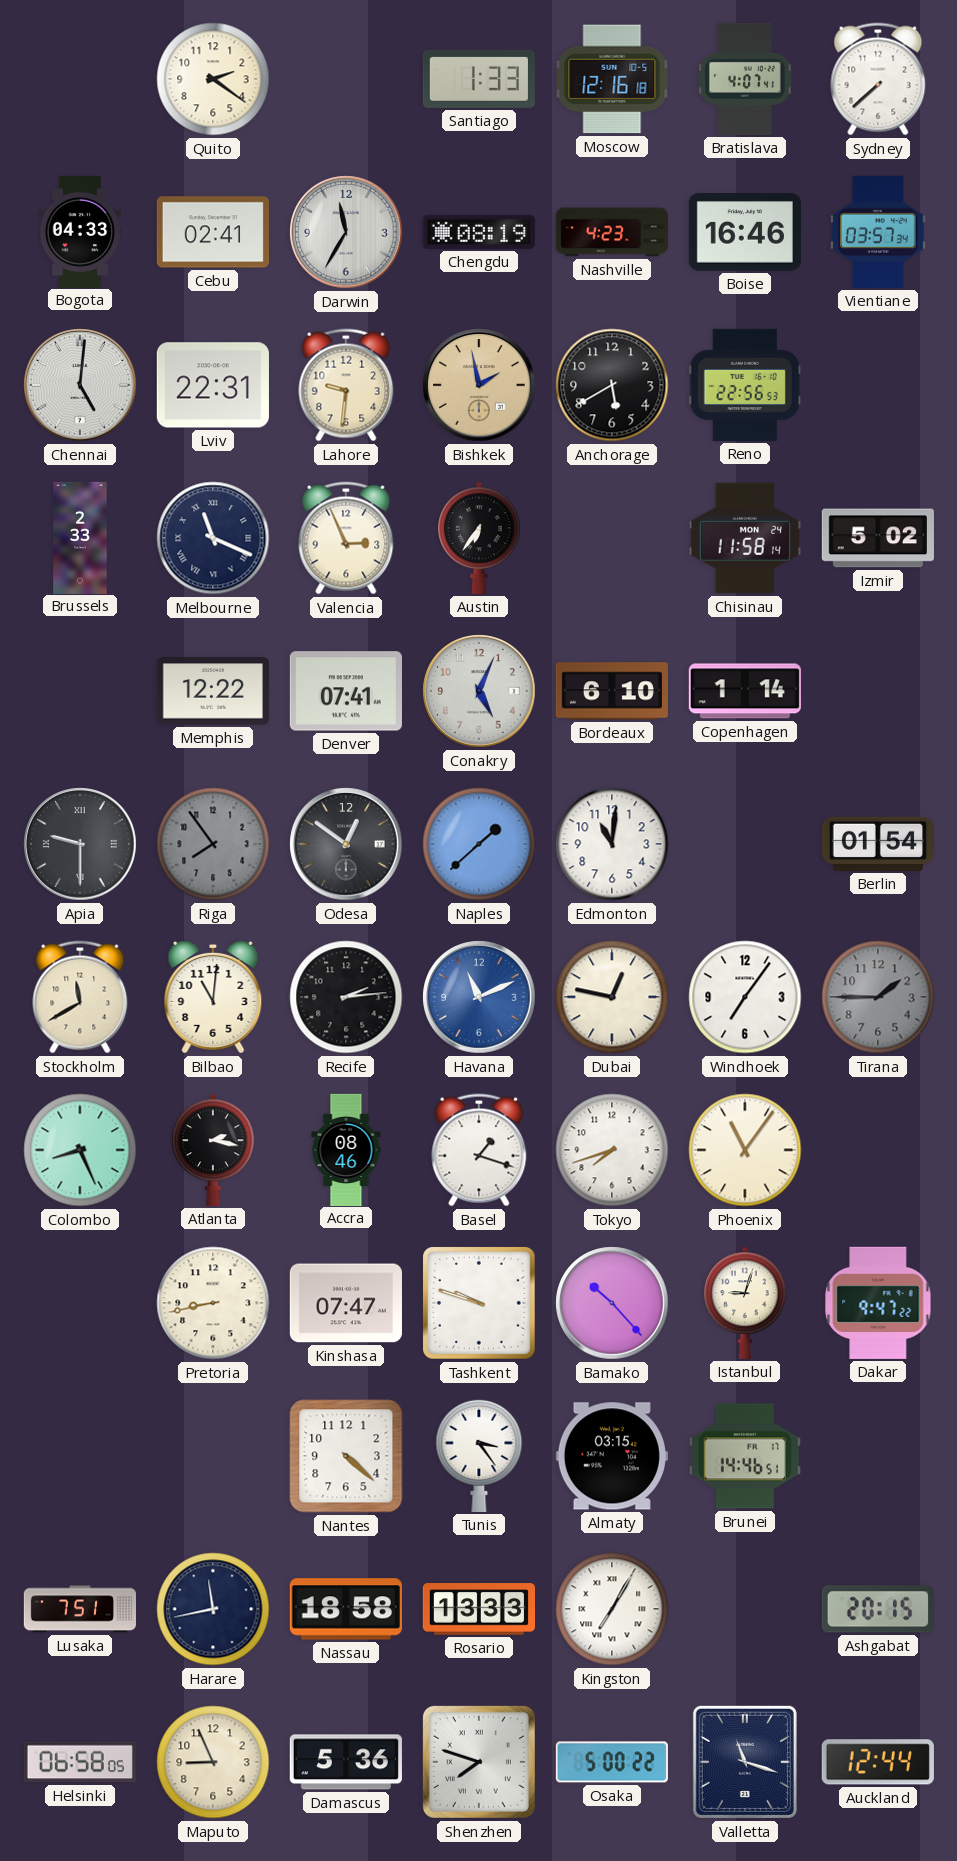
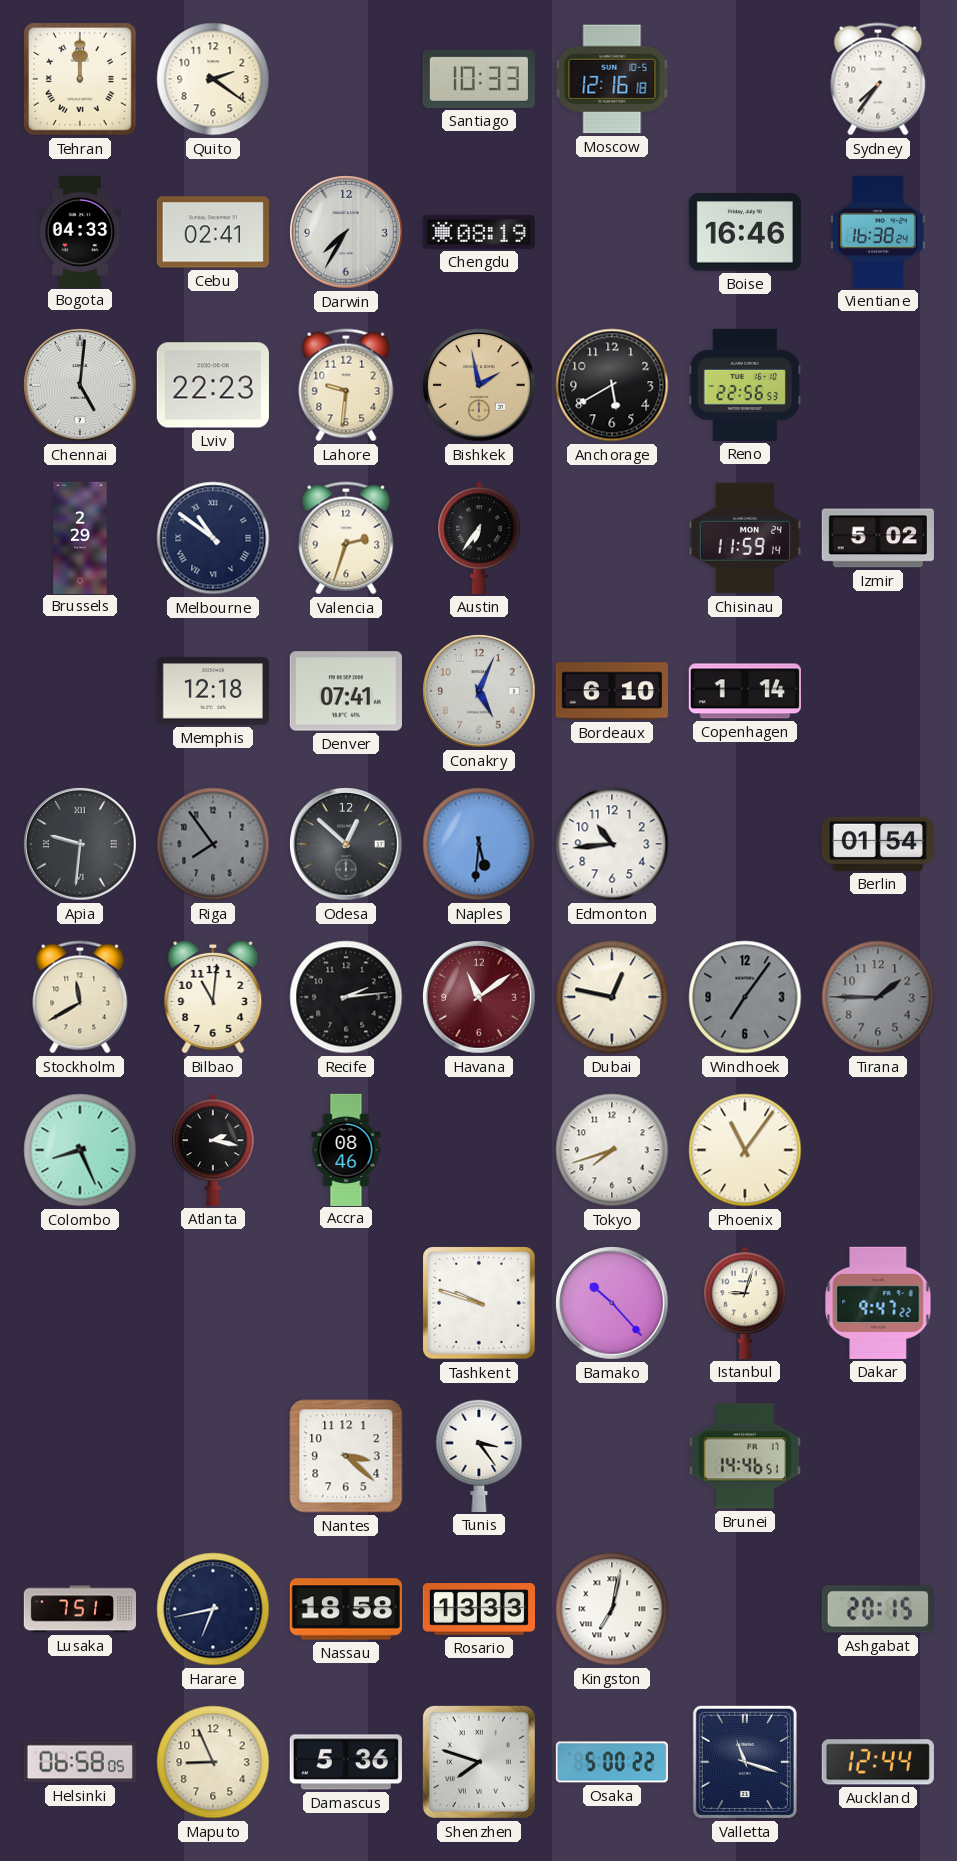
Tehran: none -> 12:00 (80, 79)
Santiago: 1:33 -> 10:33 (479, 79)
Bratislava: 4:07 -> none (745, 79)
Sydney: 7:38 -> 7:36 (878, 79)
Darwin: 11:35 -> 7:35 (346, 232)
Nashville: 4:23 -> none (611, 232)
Vientiane: 03:57 -> 16:38 (878, 232)
Lviv: 22:31 -> 22:23 (213, 385)
Brussels: 2:33 -> 2:29 (80, 537)
Melbourne: 11:19 -> 10:51 (213, 538)
Valencia: 2:56 -> 2:33 (346, 538)
Chisinau: 11:58 -> 11:59 (745, 538)
Memphis: 12:22 -> 12:18 (213, 691)
Apia: 9:30 -> 9:31 (80, 844)
Odesa: 12:51 -> 12:52 (346, 844)
Naples: 1:38 -> 5:31 (479, 844)
Edmonton: 11:01 -> 10:44 (612, 844)
Havana: 11:11 -> 11:09 (479, 997)
Havana dial: blue -> burgundy (479, 997)
Windhoek dial: white -> grey (745, 997)
Basel: 1:18 -> none (479, 1150)
Pretoria: 8:43 -> none (213, 1303)
Kinshasa: 07:47 -> none (346, 1303)
Nantes: 4:22 -> 3:22 (346, 1456)
Almaty: 03:15 -> none (612, 1456)
Harare: 11:43 -> 6:43 (213, 1609)
Kingston: 7:05 -> 7:02 (612, 1609)
